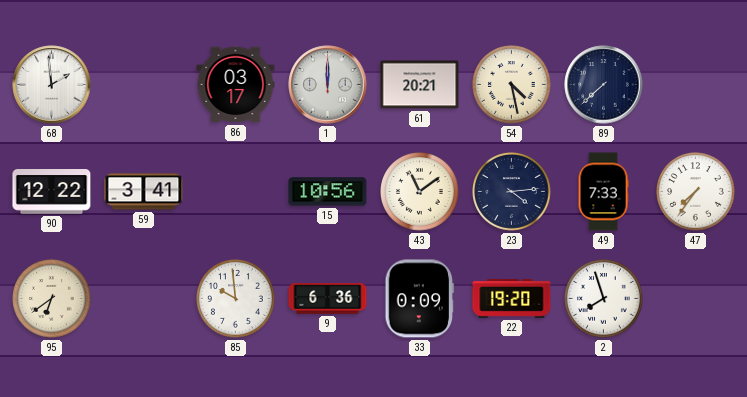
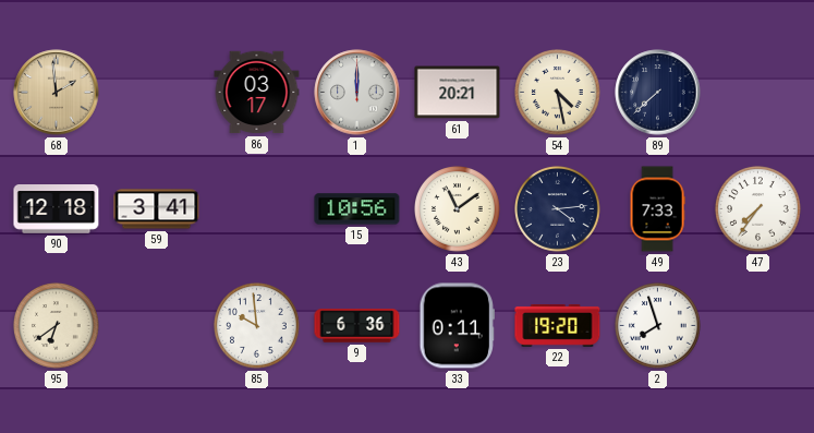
68 dial: white -> champagne (57, 93)
90: 12:22 -> 12:18 (57, 209)
33: 0:09 -> 0:11 (457, 326)
